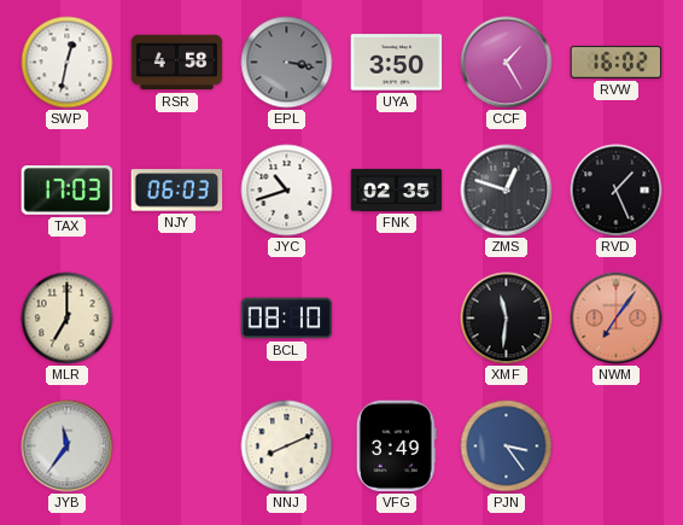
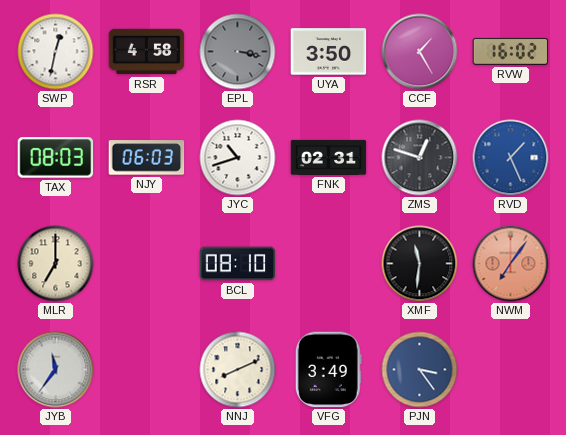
TAX: 17:03 -> 08:03 (56, 158)
FNK: 02:35 -> 02:31 (329, 157)
RVD dial: black -> blue (511, 158)
